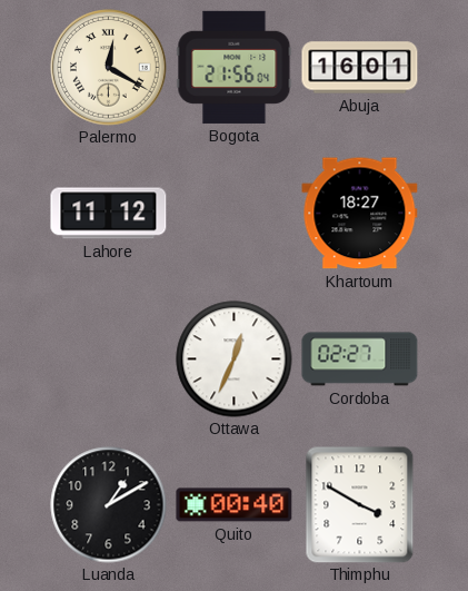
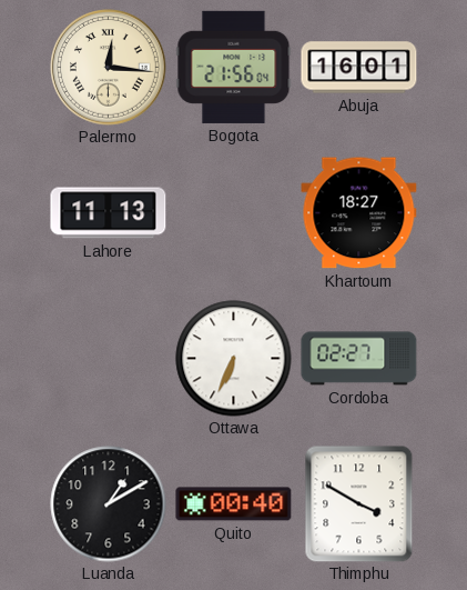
Palermo: 12:20 -> 12:16 (109, 68)
Lahore: 11:12 -> 11:13 (109, 213)
Ottawa: 12:34 -> 6:34 (234, 359)
